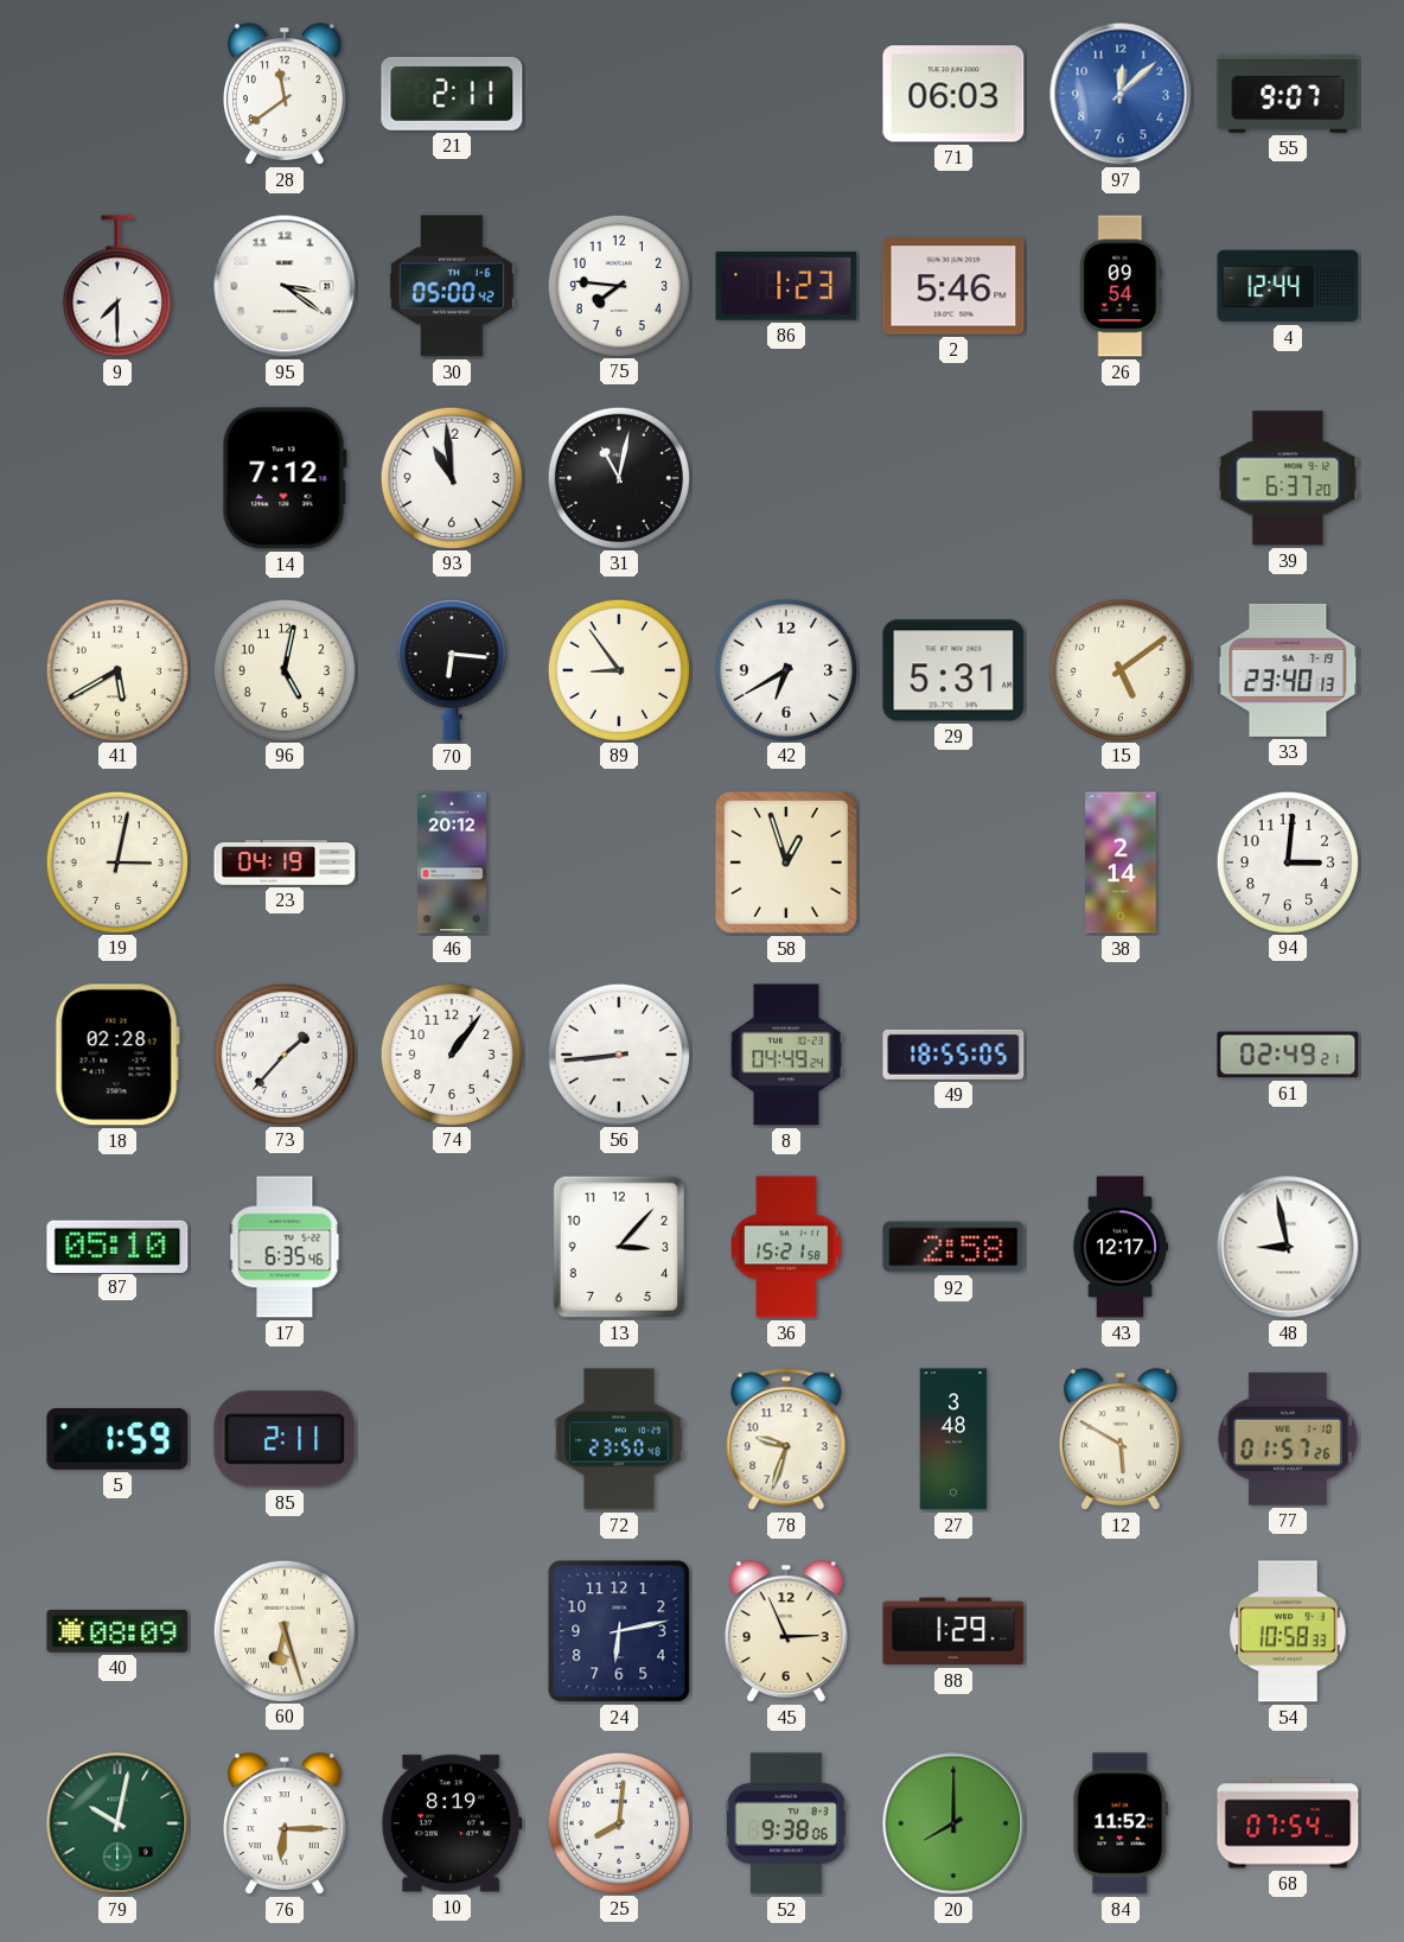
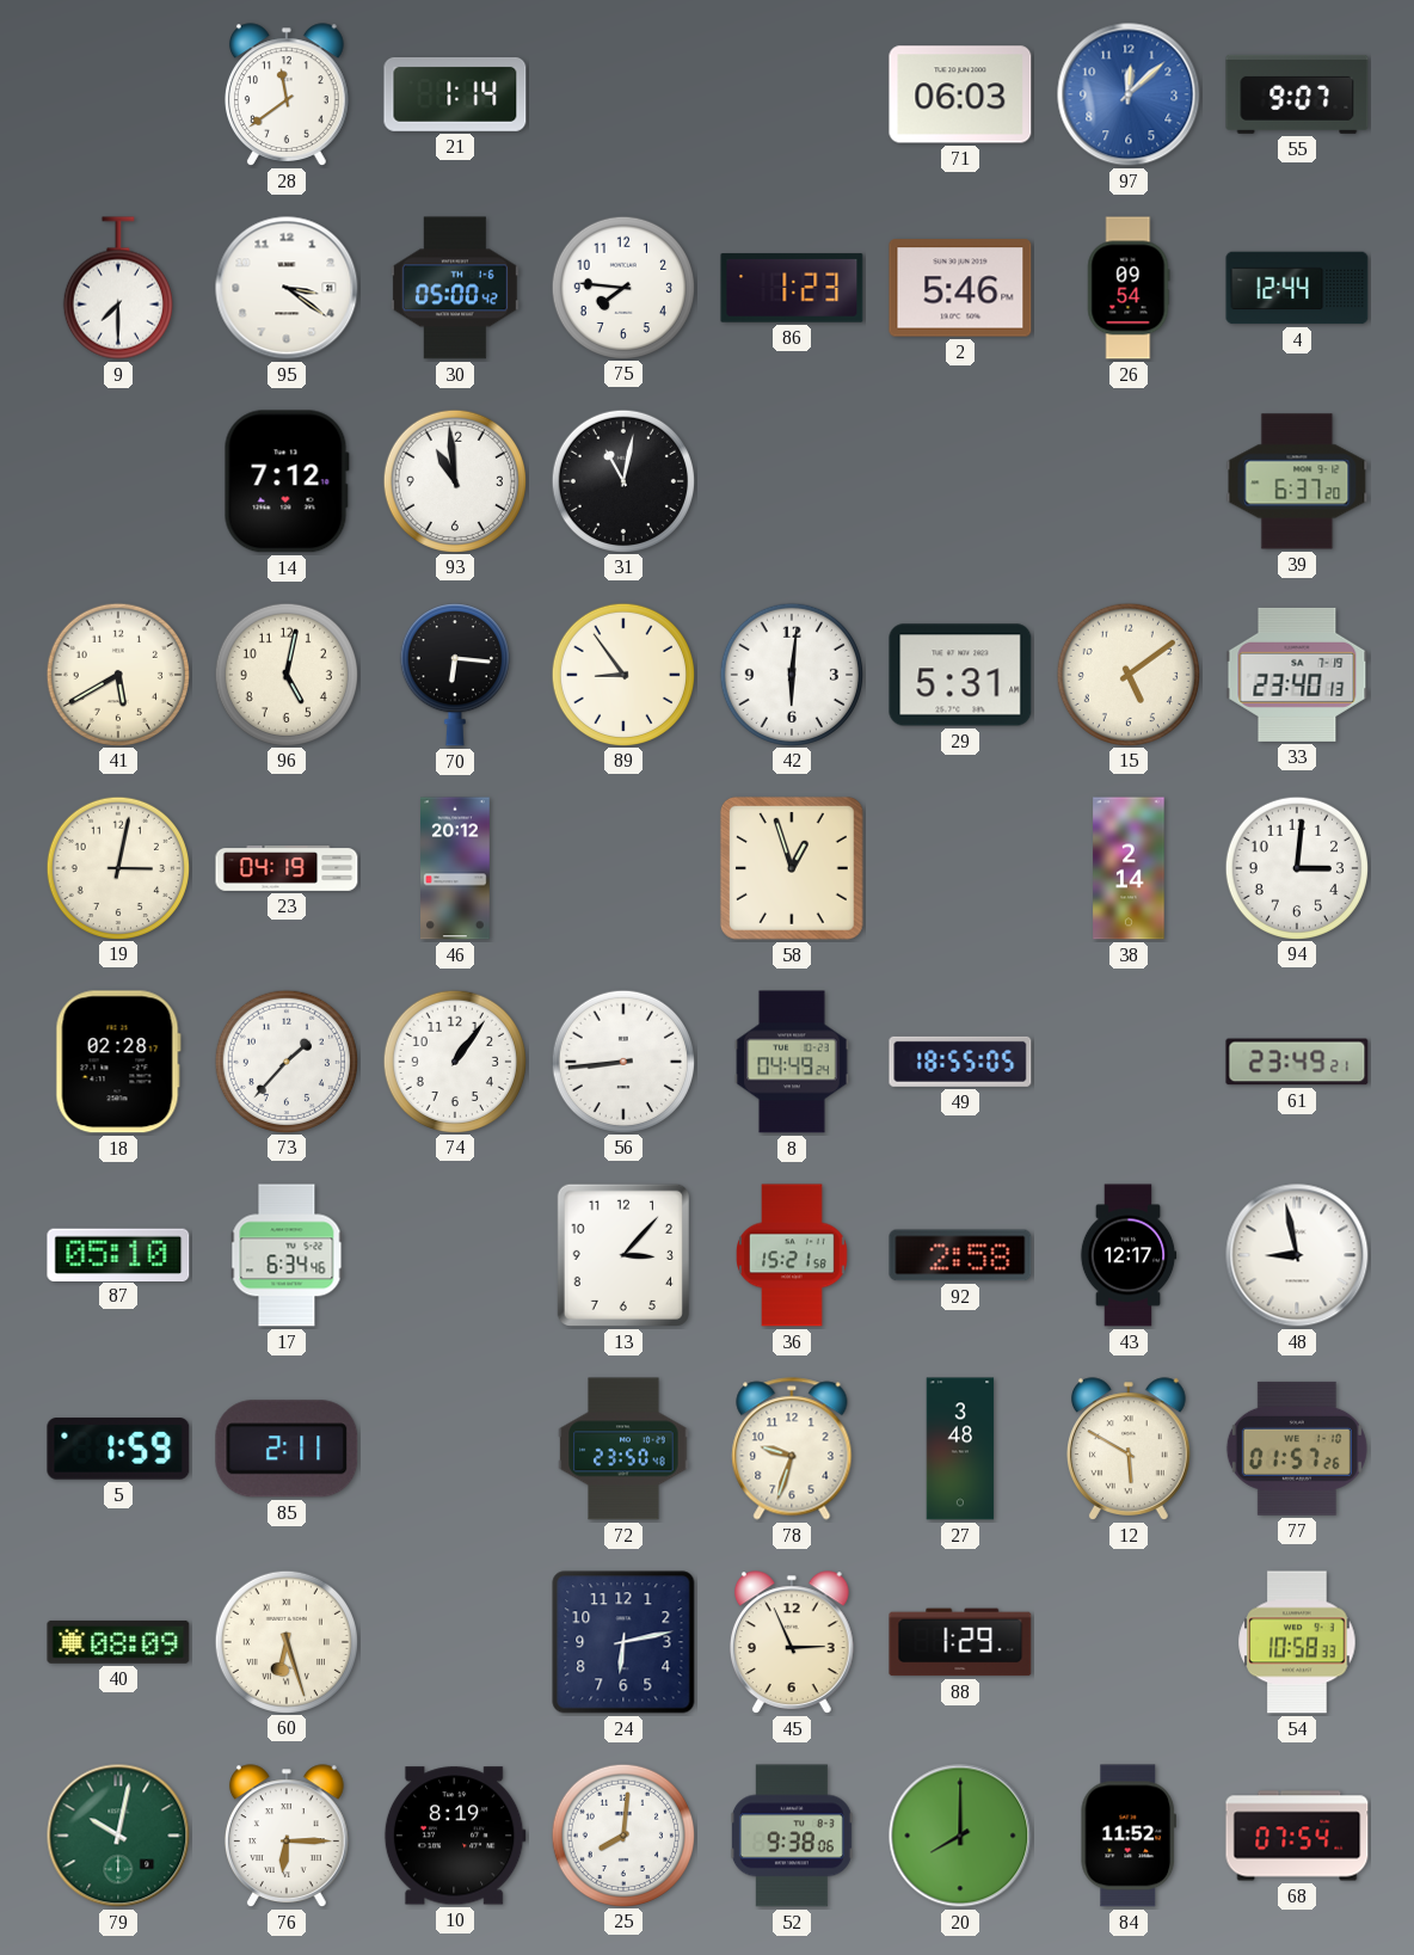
21: 2:11 -> 1:14 (455, 94)
42: 6:40 -> 6:01 (791, 674)
61: 02:49 -> 23:49 (1297, 1062)
17: 6:35 -> 6:34 (287, 1255)
